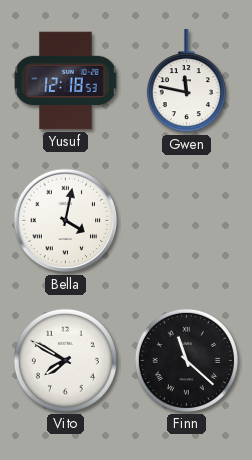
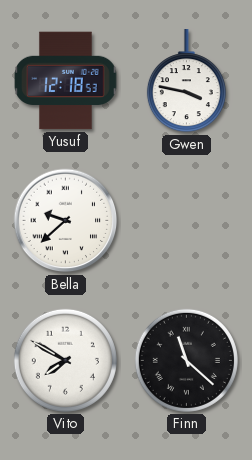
Gwen: 11:47 -> 3:47 (186, 81)
Bella: 4:02 -> 9:38 (66, 221)
